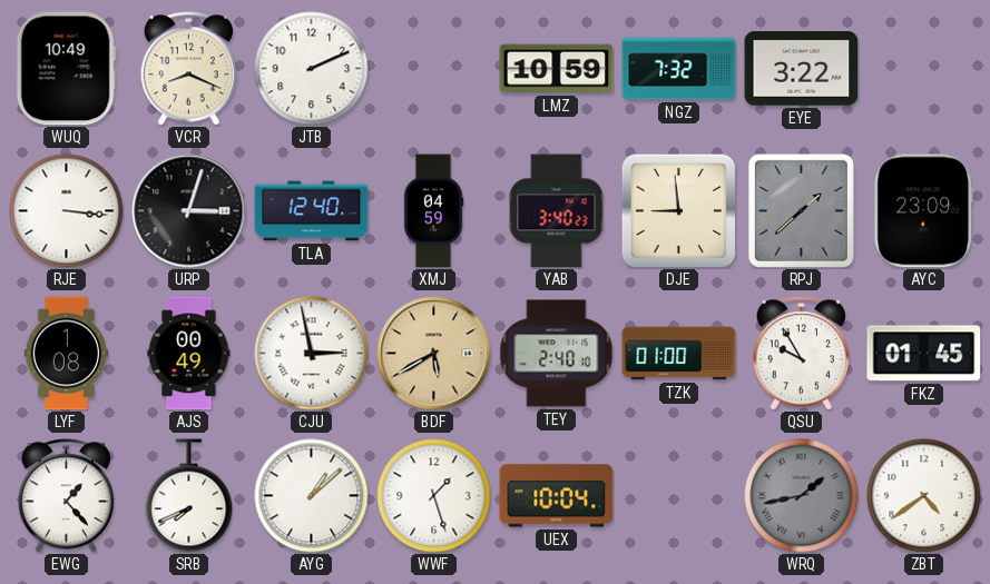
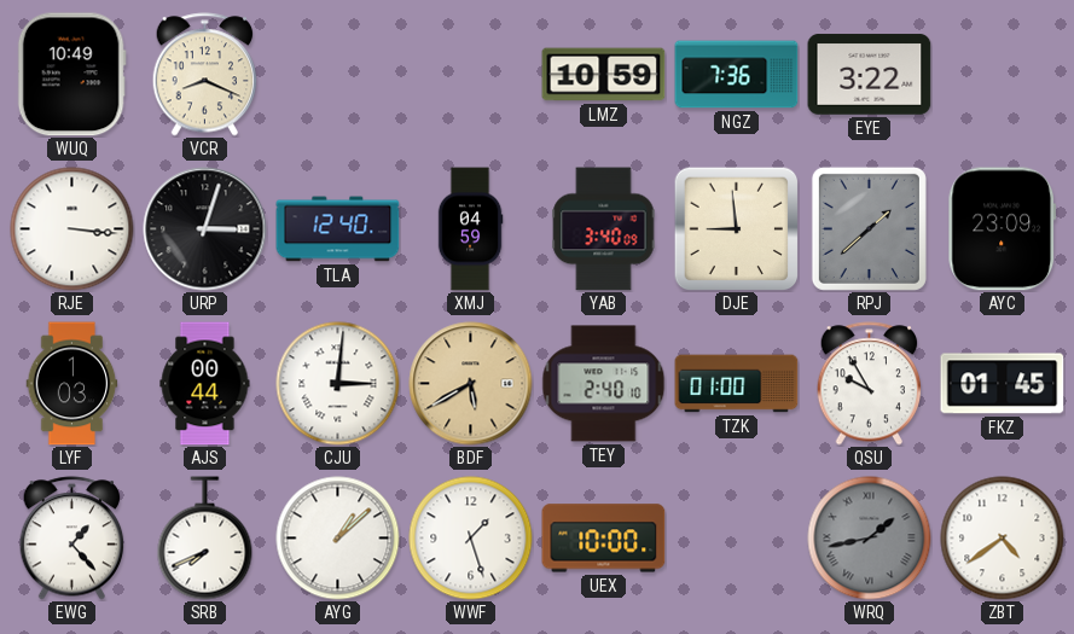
JTB: 2:11 -> none (312, 69)
NGZ: 7:32 -> 7:36 (737, 75)
YAB: 3:40:23 -> 3:40:09 (604, 229)
LYF: 1:08 -> 1:03 (72, 384)
AJS: 00:49 -> 00:44 (205, 384)
CJU: 2:58 -> 3:01 (338, 384)
UEX: 10:04 -> 10:00 (604, 539)
